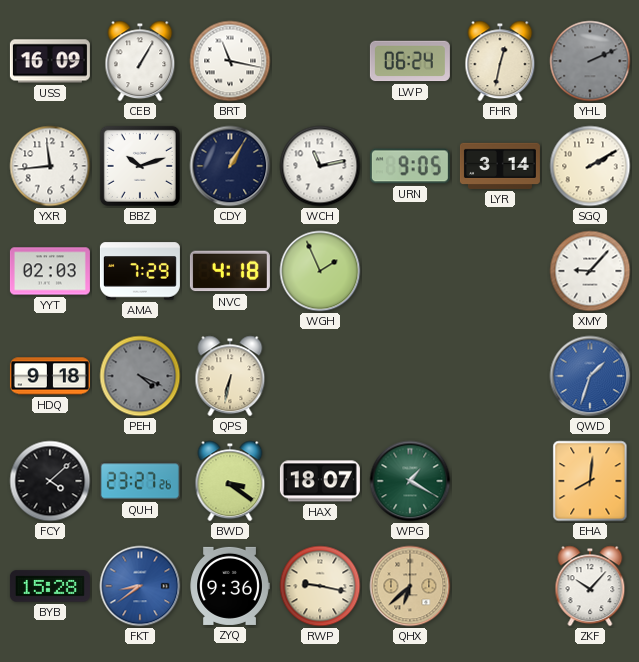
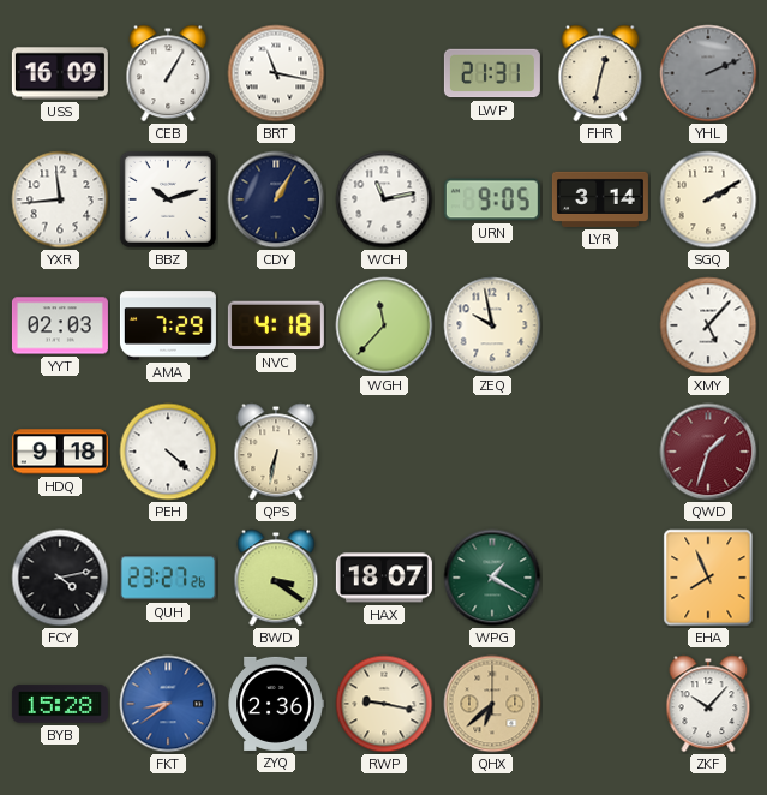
LWP: 06:24 -> 21:31 (492, 73)
WGH: 1:56 -> 11:37 (384, 325)
ZEQ: none -> 9:58 (492, 325)
XMY: 9:07 -> 5:07 (708, 325)
PEH: 4:19 -> 4:22 (168, 452)
PEH dial: grey -> white (168, 452)
QWD dial: blue -> burgundy (708, 452)
FCY: 4:08 -> 4:13 (60, 578)
EHA: 8:01 -> 7:56 (708, 578)
ZYQ: 9:36 -> 2:36 (276, 704)
